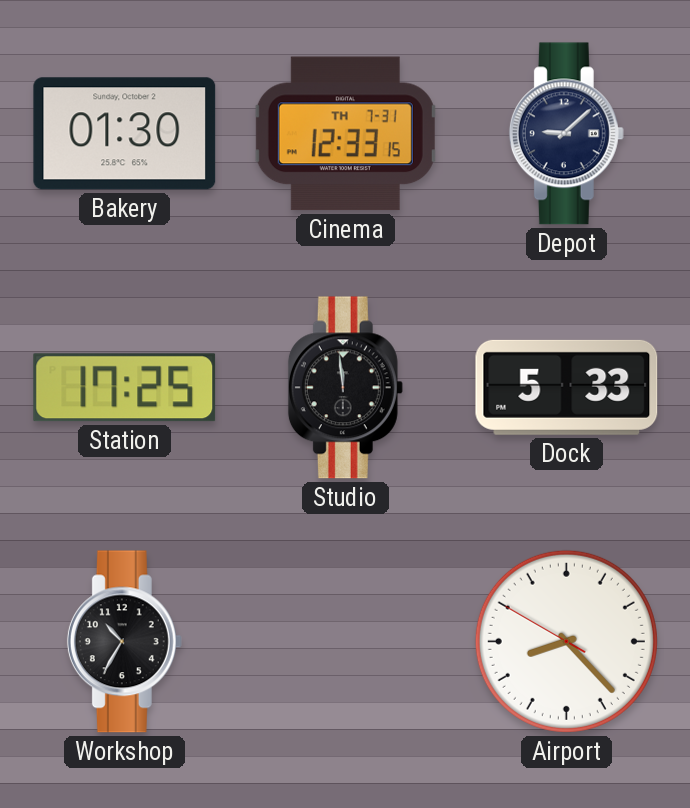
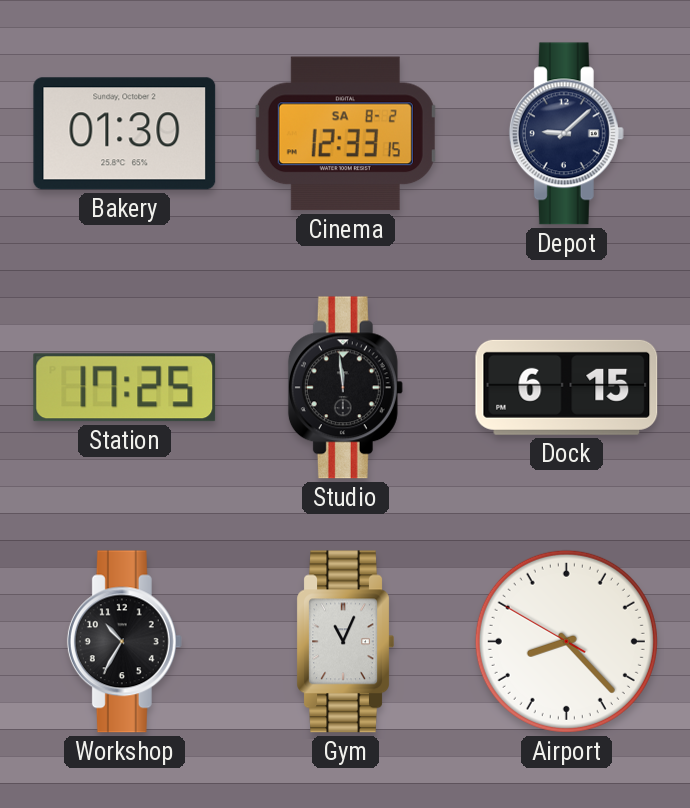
Cinema date: TH 7-31 -> SA 8-2 (345, 134)
Dock: 5:33 -> 6:15 (567, 387)
Gym: none -> 11:04 (345, 642)
